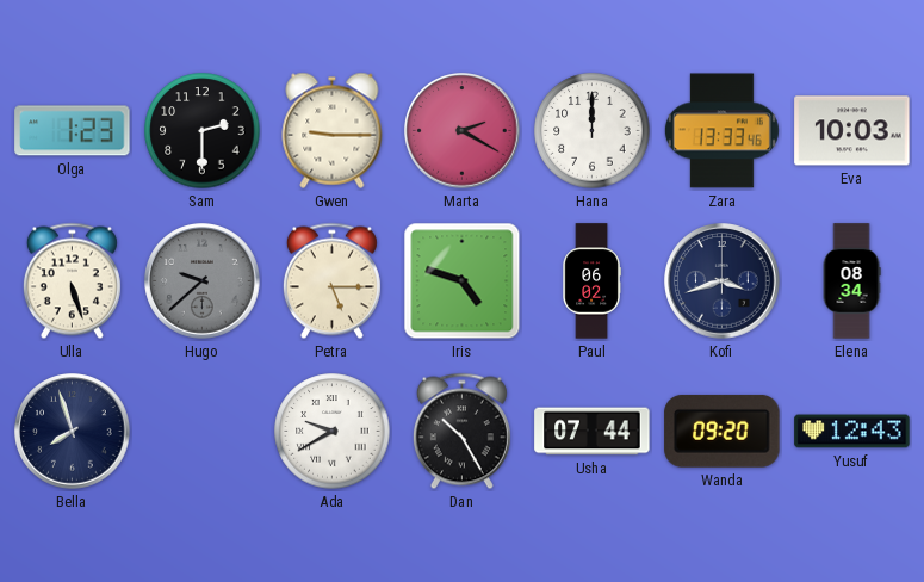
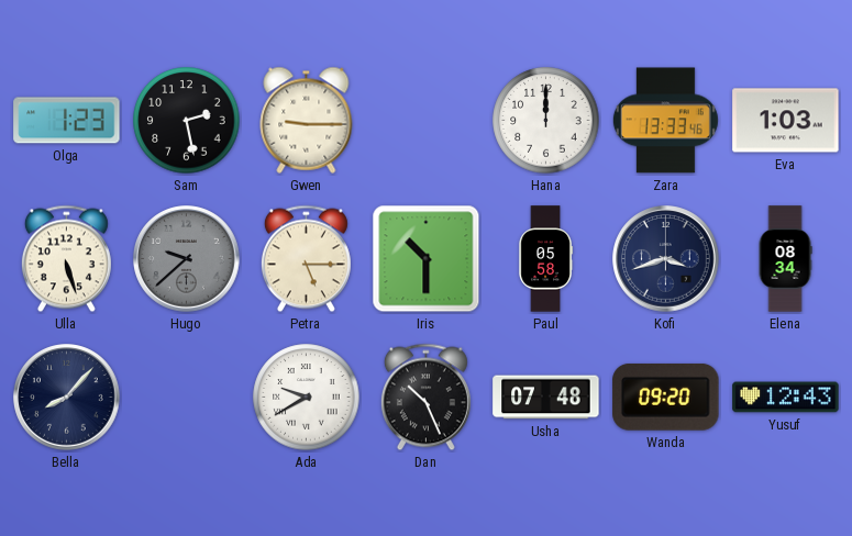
Sam: 2:30 -> 2:28 (187, 121)
Marta: 2:20 -> none (463, 131)
Eva: 10:03 -> 1:03 (786, 121)
Iris: 4:48 -> 10:30 (427, 259)
Paul: 06:02 -> 05:58 (545, 259)
Bella: 7:57 -> 8:07 (67, 398)
Dan: 10:25 -> 10:26 (425, 398)
Usha: 07:44 -> 07:48 (546, 398)
